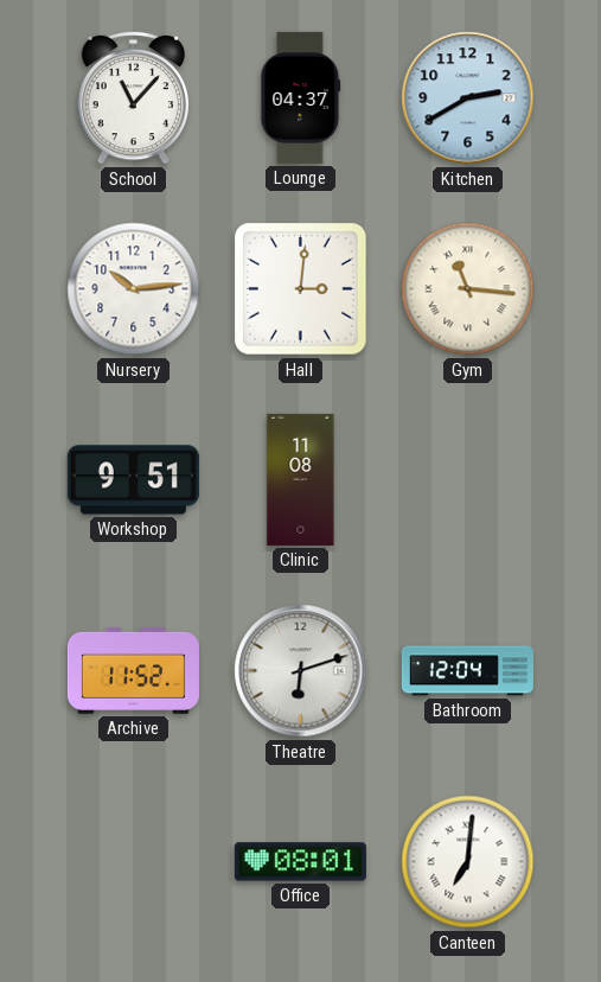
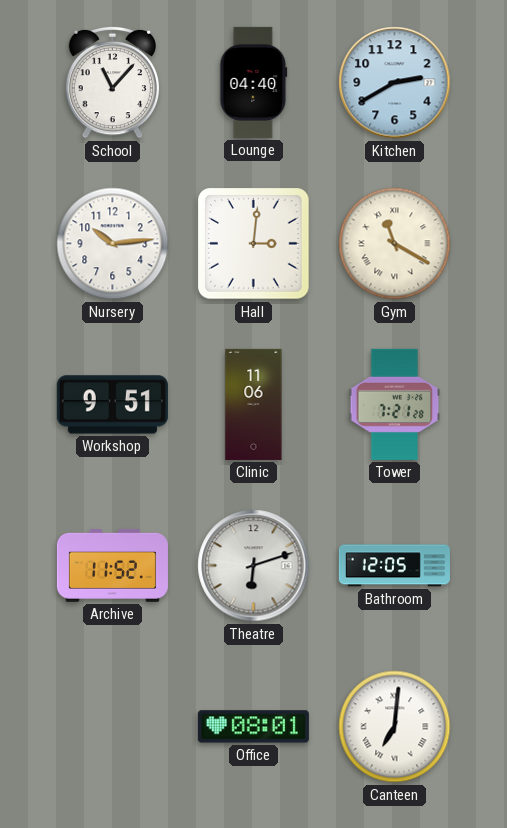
Lounge: 04:37 -> 04:40 (254, 82)
Gym: 11:16 -> 11:20 (395, 244)
Clinic: 11:08 -> 11:06 (254, 404)
Tower: none -> 7:21 (395, 404)
Bathroom: 12:04 -> 12:05 (394, 566)
